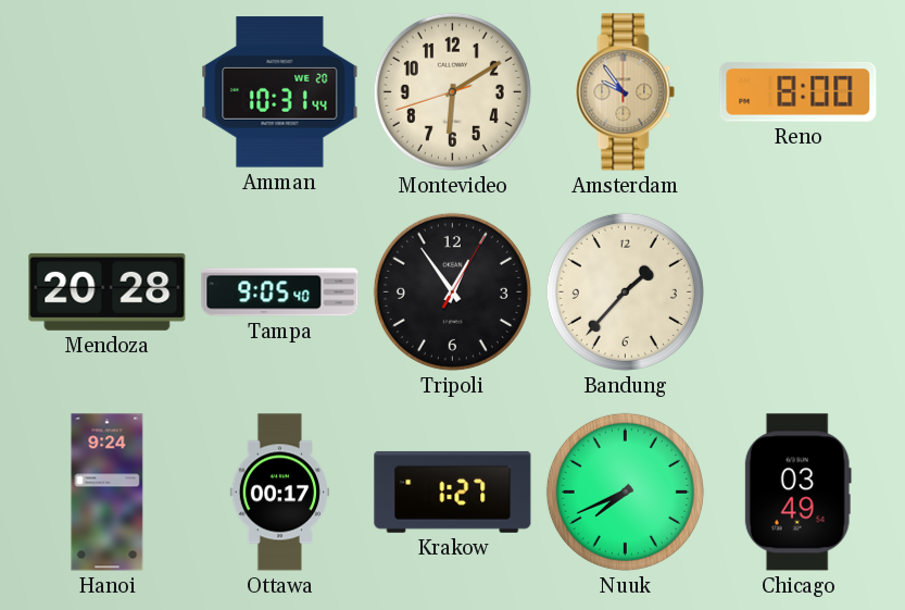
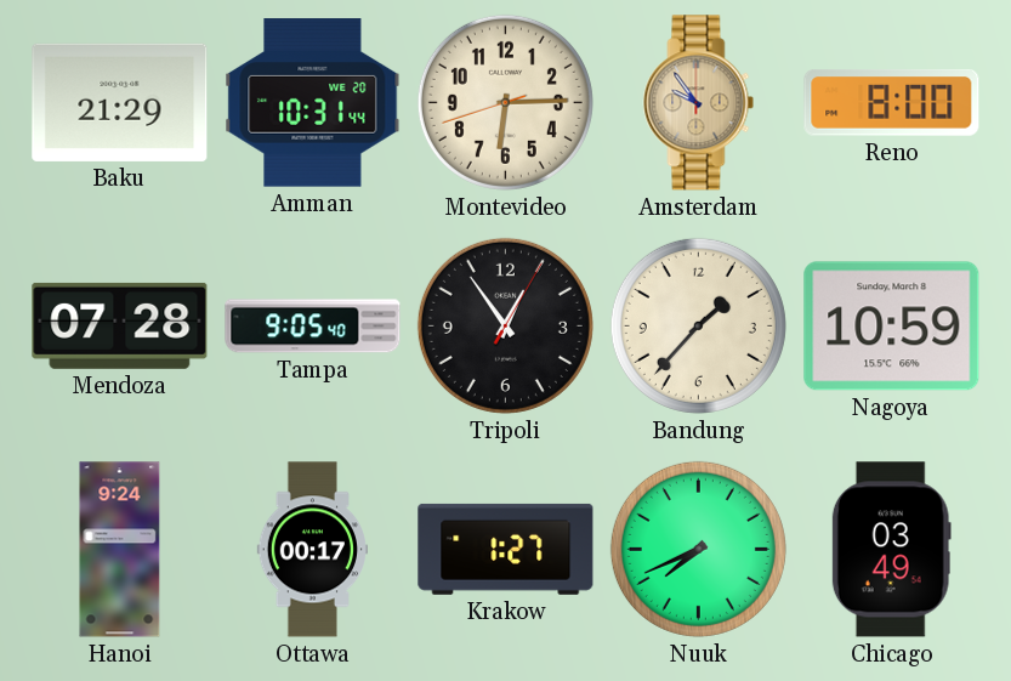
Baku: none -> 21:29 (120, 102)
Montevideo: 6:09 -> 6:14 (505, 102)
Mendoza: 20:28 -> 07:28 (120, 325)
Nagoya: none -> 10:59 (892, 327)
